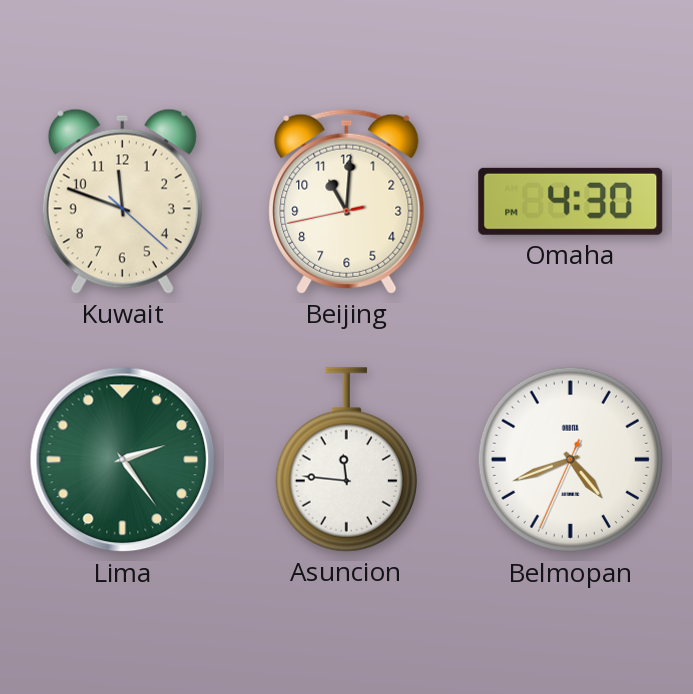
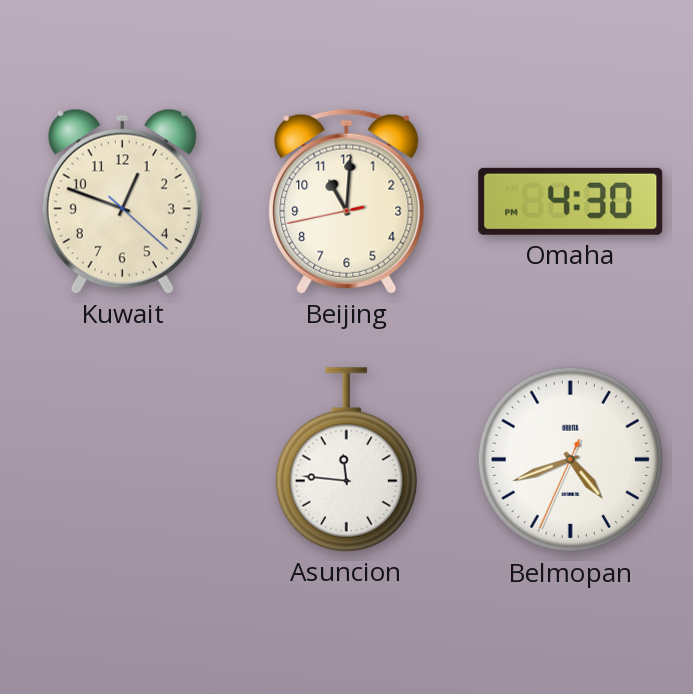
Kuwait: 11:48 -> 12:48 (122, 201)
Lima: 2:24 -> none (123, 460)
